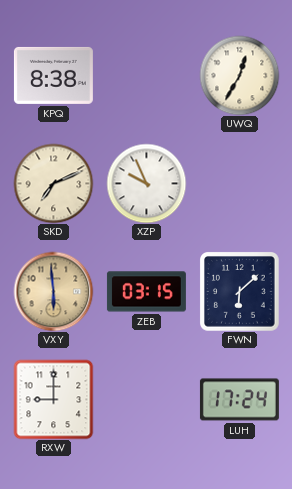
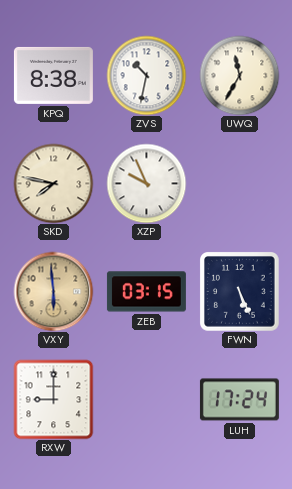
ZVS: none -> 10:32 (146, 75)
UWQ: 12:35 -> 11:35 (239, 75)
SKD: 7:11 -> 7:47 (53, 183)
FWN: 6:08 -> 5:26 (240, 292)
